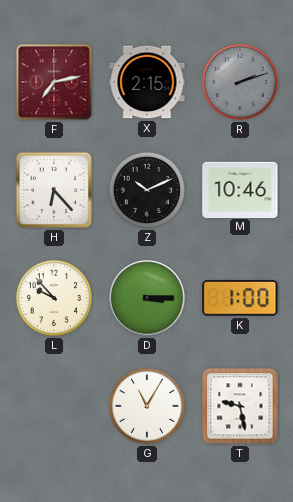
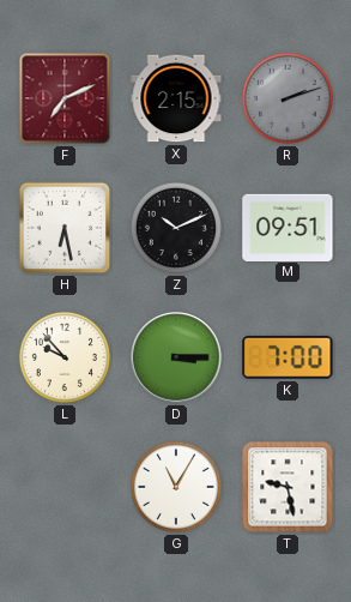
F: 7:13 -> 7:11 (65, 98)
H: 6:23 -> 6:28 (65, 228)
M: 10:46 -> 09:51 (288, 227)
K: 1:00 -> 7:00 (288, 357)
